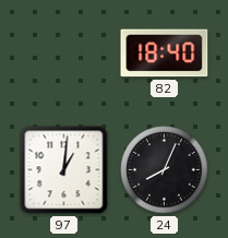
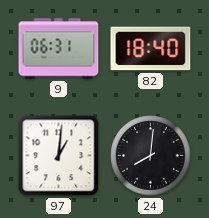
9: none -> 06:31 (59, 49)
24: 8:04 -> 8:01 (151, 156)
